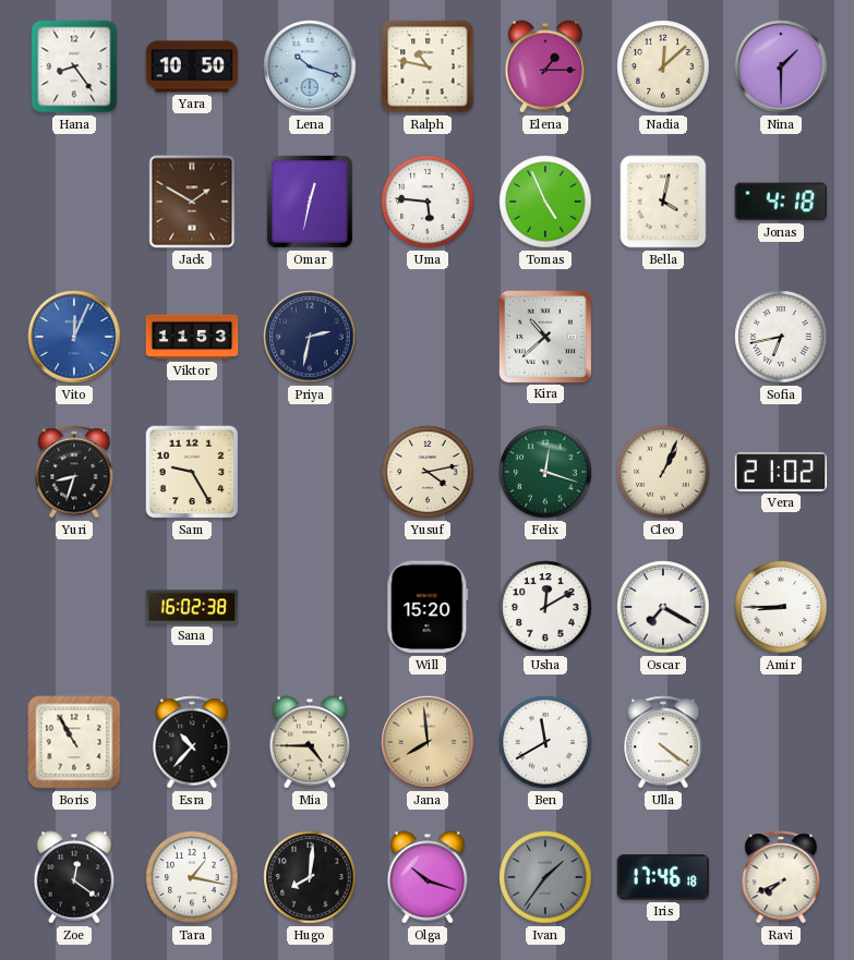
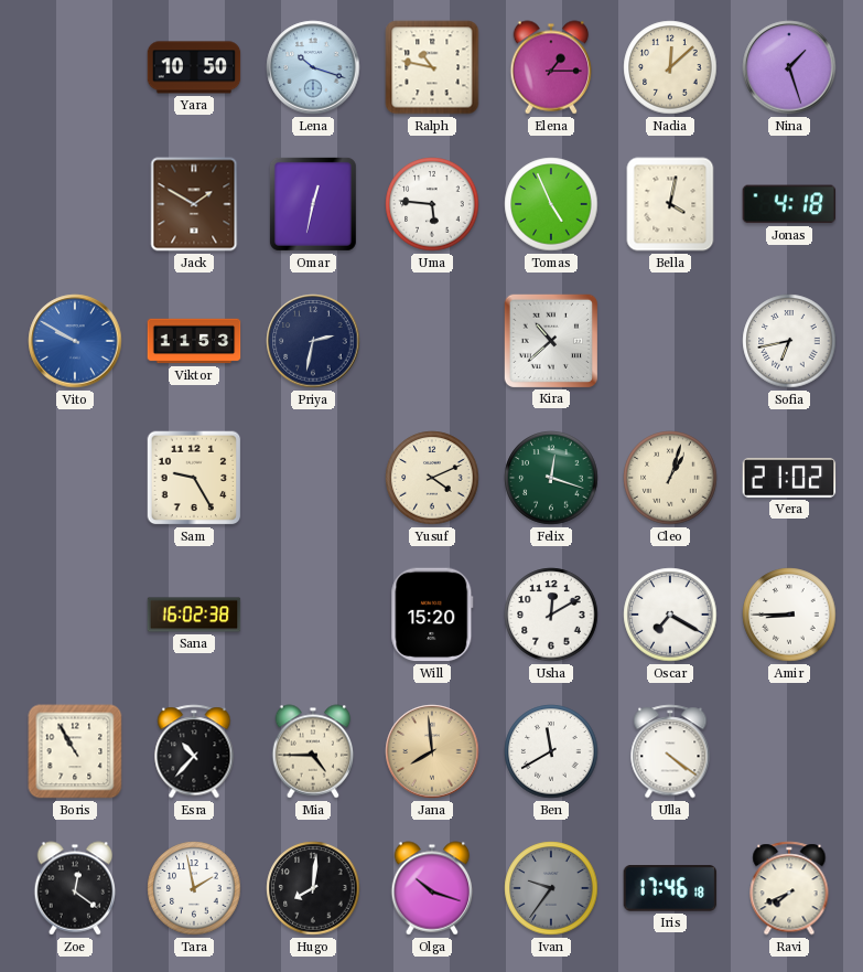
Hana: 8:24 -> none (74, 66)
Nina: 1:30 -> 1:27 (789, 67)
Vito: 12:04 -> 9:50 (75, 341)
Yuri: 8:33 -> none (74, 472)
Yusuf: 4:13 -> 4:11 (432, 478)
Cleo: 1:04 -> 1:03 (670, 478)
Tara: 1:17 -> 1:58 (194, 888)
Ivan: 1:36 -> 9:36 (551, 888)
